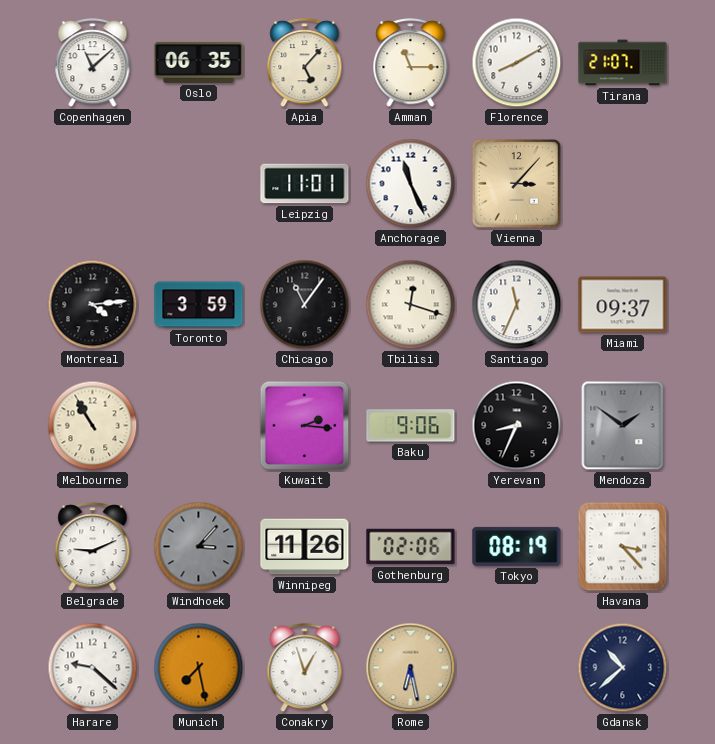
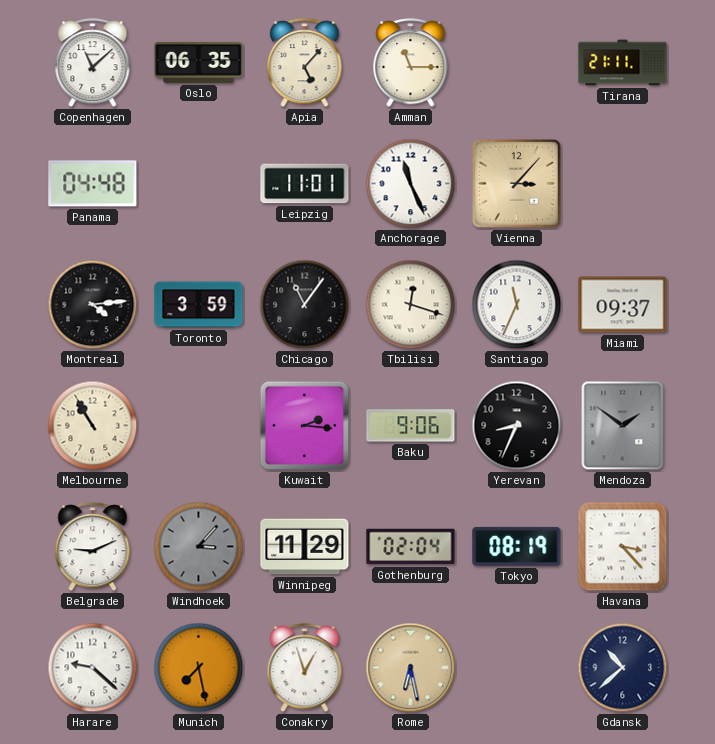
Florence: 8:10 -> none (517, 63)
Tirana: 21:07 -> 21:11 (623, 63)
Panama: none -> 04:48 (93, 184)
Winnipeg: 11:26 -> 11:29 (305, 547)
Gothenburg: 02:06 -> 02:04 (411, 547)
